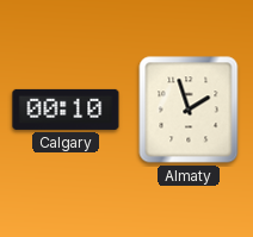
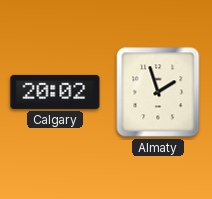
Calgary: 00:10 -> 20:02 (55, 92)
